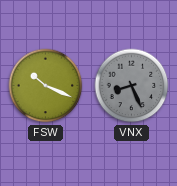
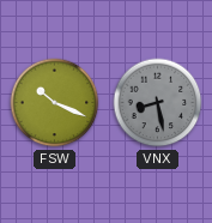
VNX: 8:26 -> 8:28 (158, 103)
